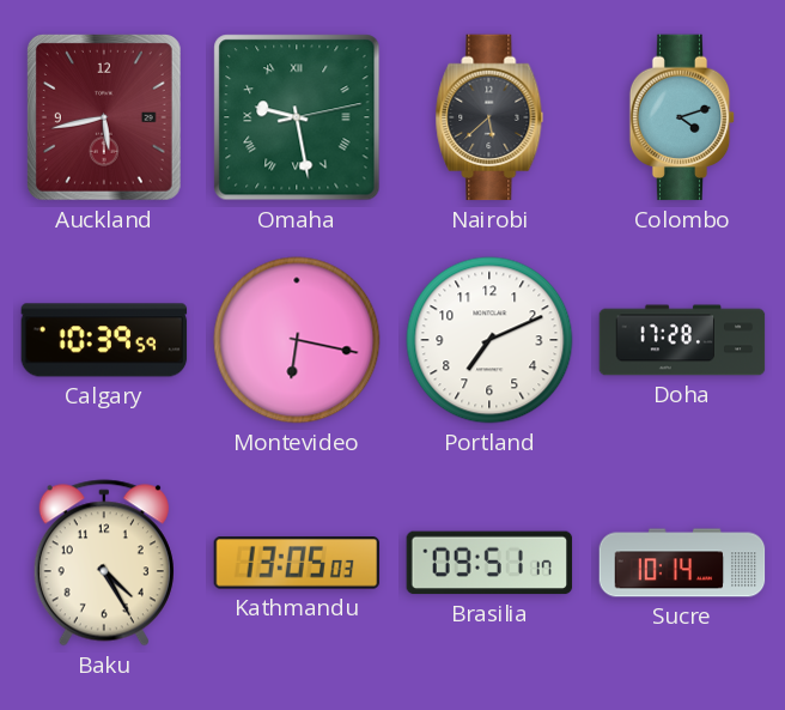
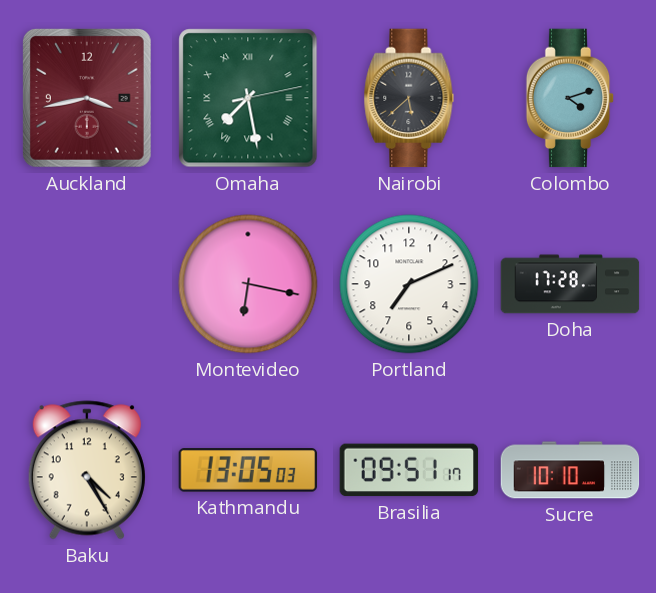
Auckland: 5:43 -> 3:43 (87, 98)
Omaha: 9:28 -> 7:28 (248, 98)
Calgary: 10:39 -> none (104, 340)
Sucre: 10:14 -> 10:10 (570, 470)
